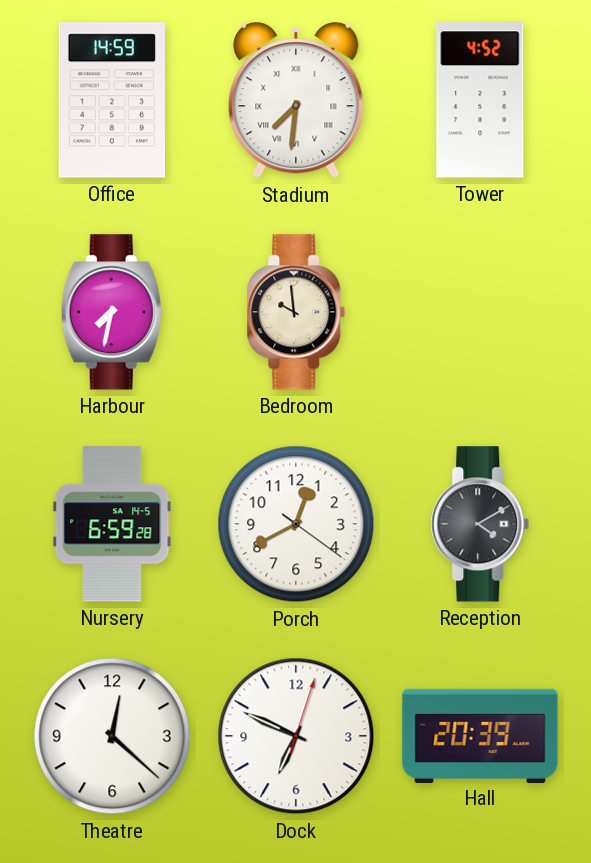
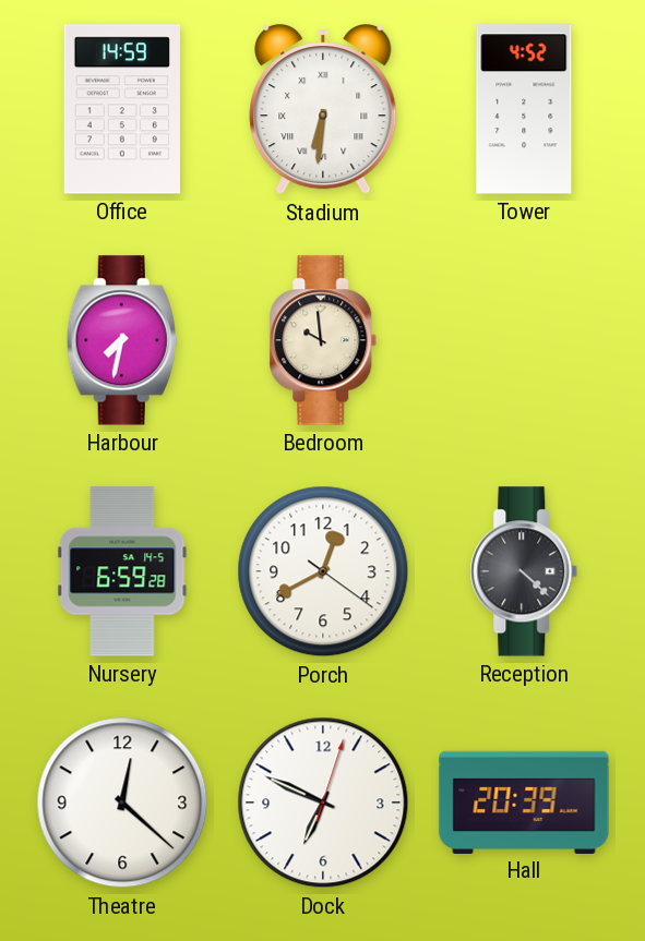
Stadium: 7:31 -> 6:31 (323, 110)
Reception: 4:10 -> 4:22 (524, 571)
